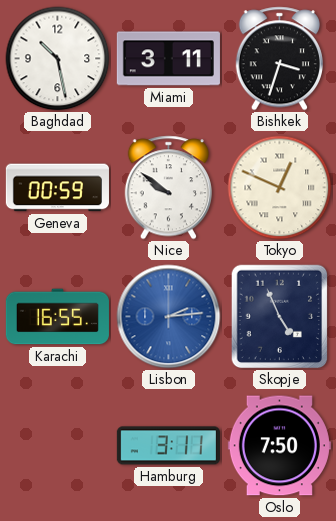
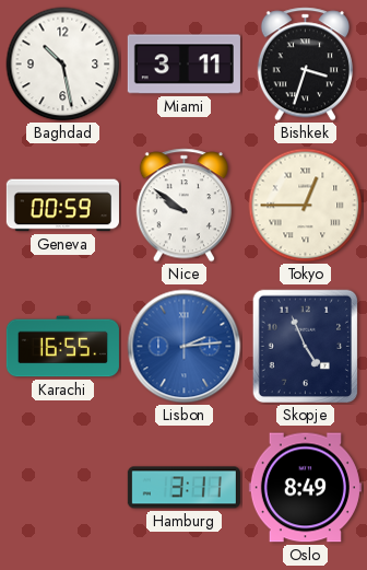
Tokyo: 12:49 -> 12:45 (306, 206)
Oslo: 7:50 -> 8:49 (305, 488)
